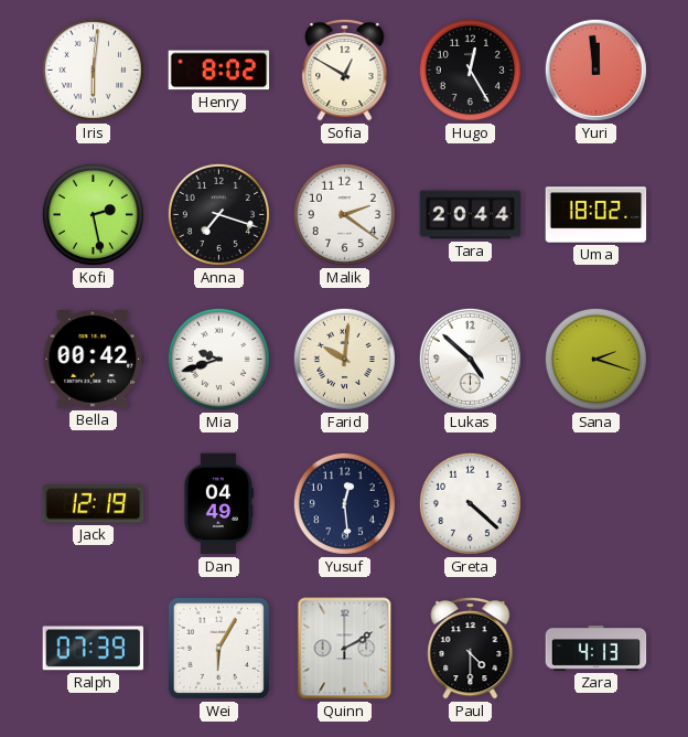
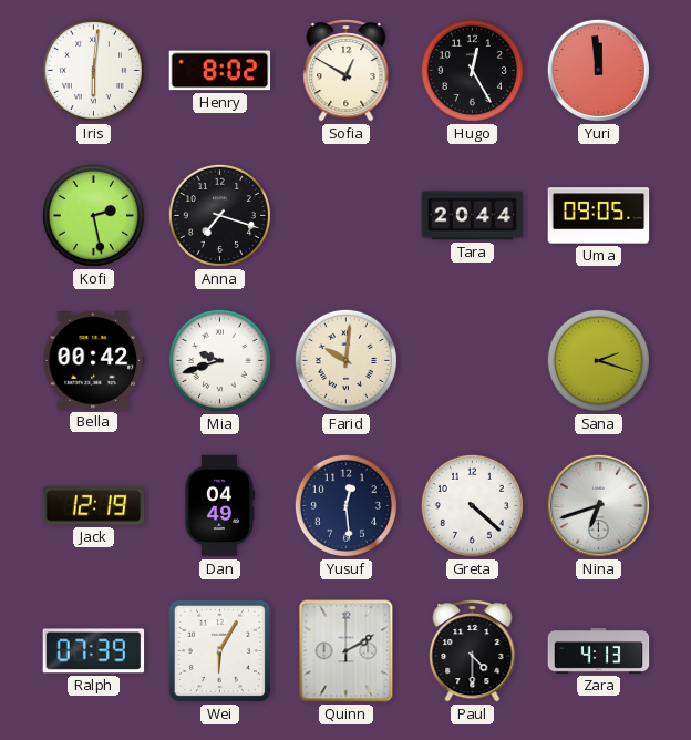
Malik: 2:21 -> none (344, 214)
Uma: 18:02 -> 09:05 (599, 216)
Lukas: 4:52 -> none (470, 359)
Nina: none -> 6:42 (598, 505)
